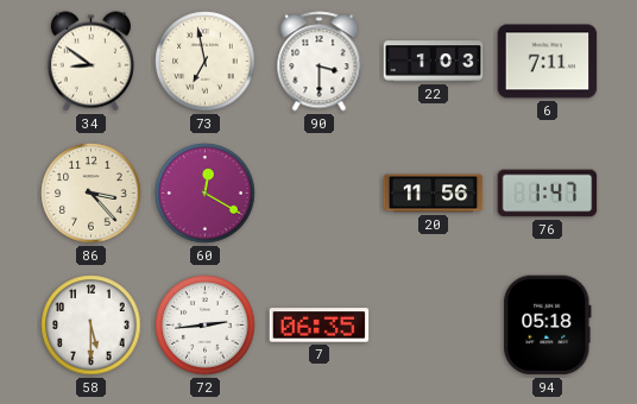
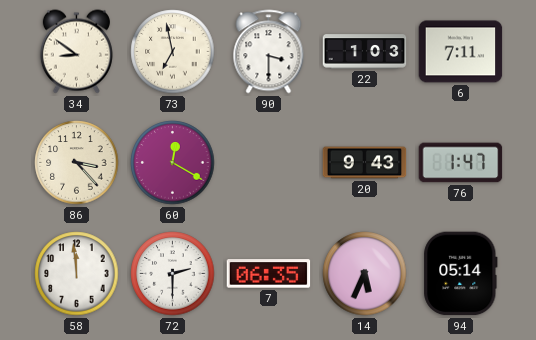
20: 11:56 -> 9:43 (365, 163)
58: 5:30 -> 11:59 (77, 274)
72: 2:44 -> 2:30 (173, 274)
14: none -> 5:34 (365, 274)
94: 05:18 -> 05:14 (461, 274)
